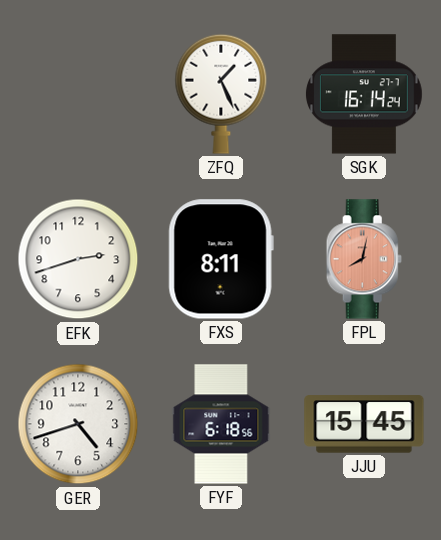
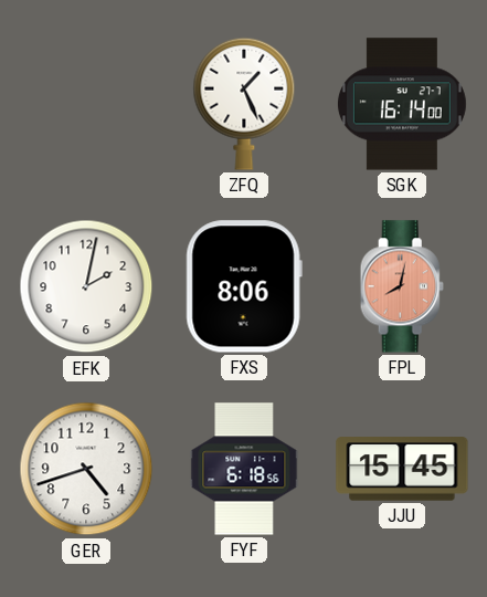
SGK: 16:14:24 -> 16:14:00 (402, 104)
EFK: 2:42 -> 2:02 (86, 286)
FXS: 8:11 -> 8:06 (244, 286)
